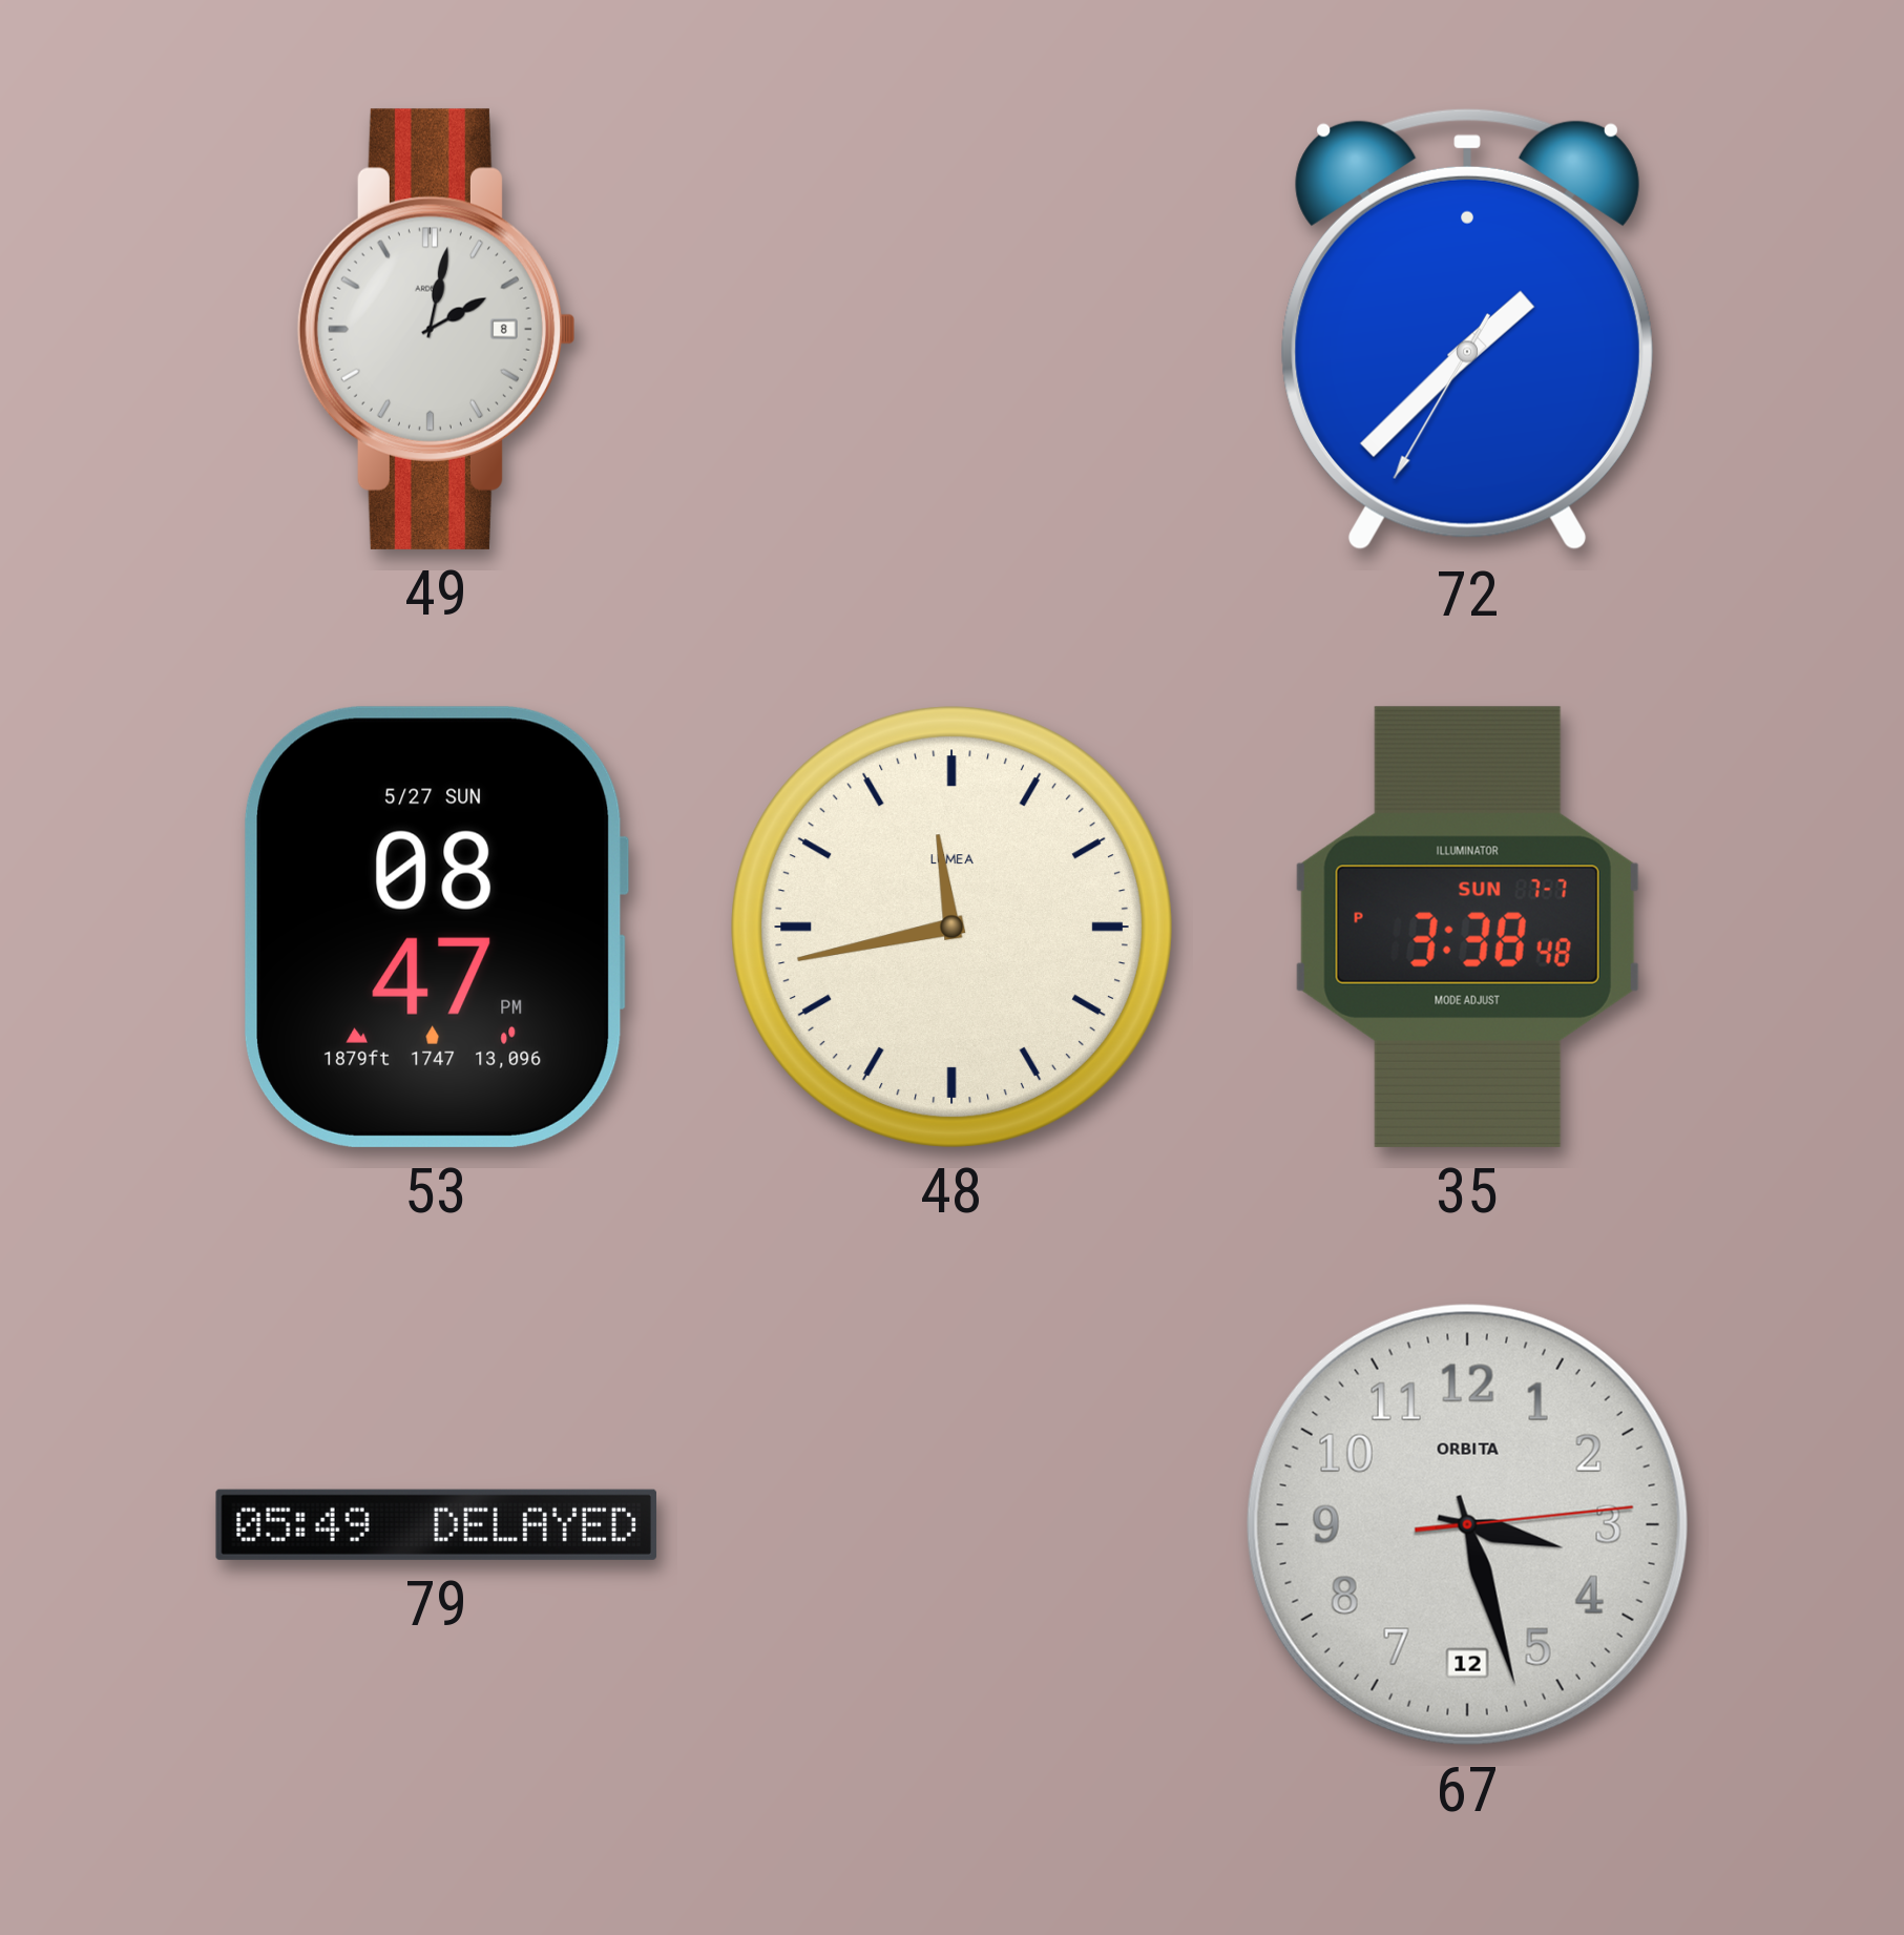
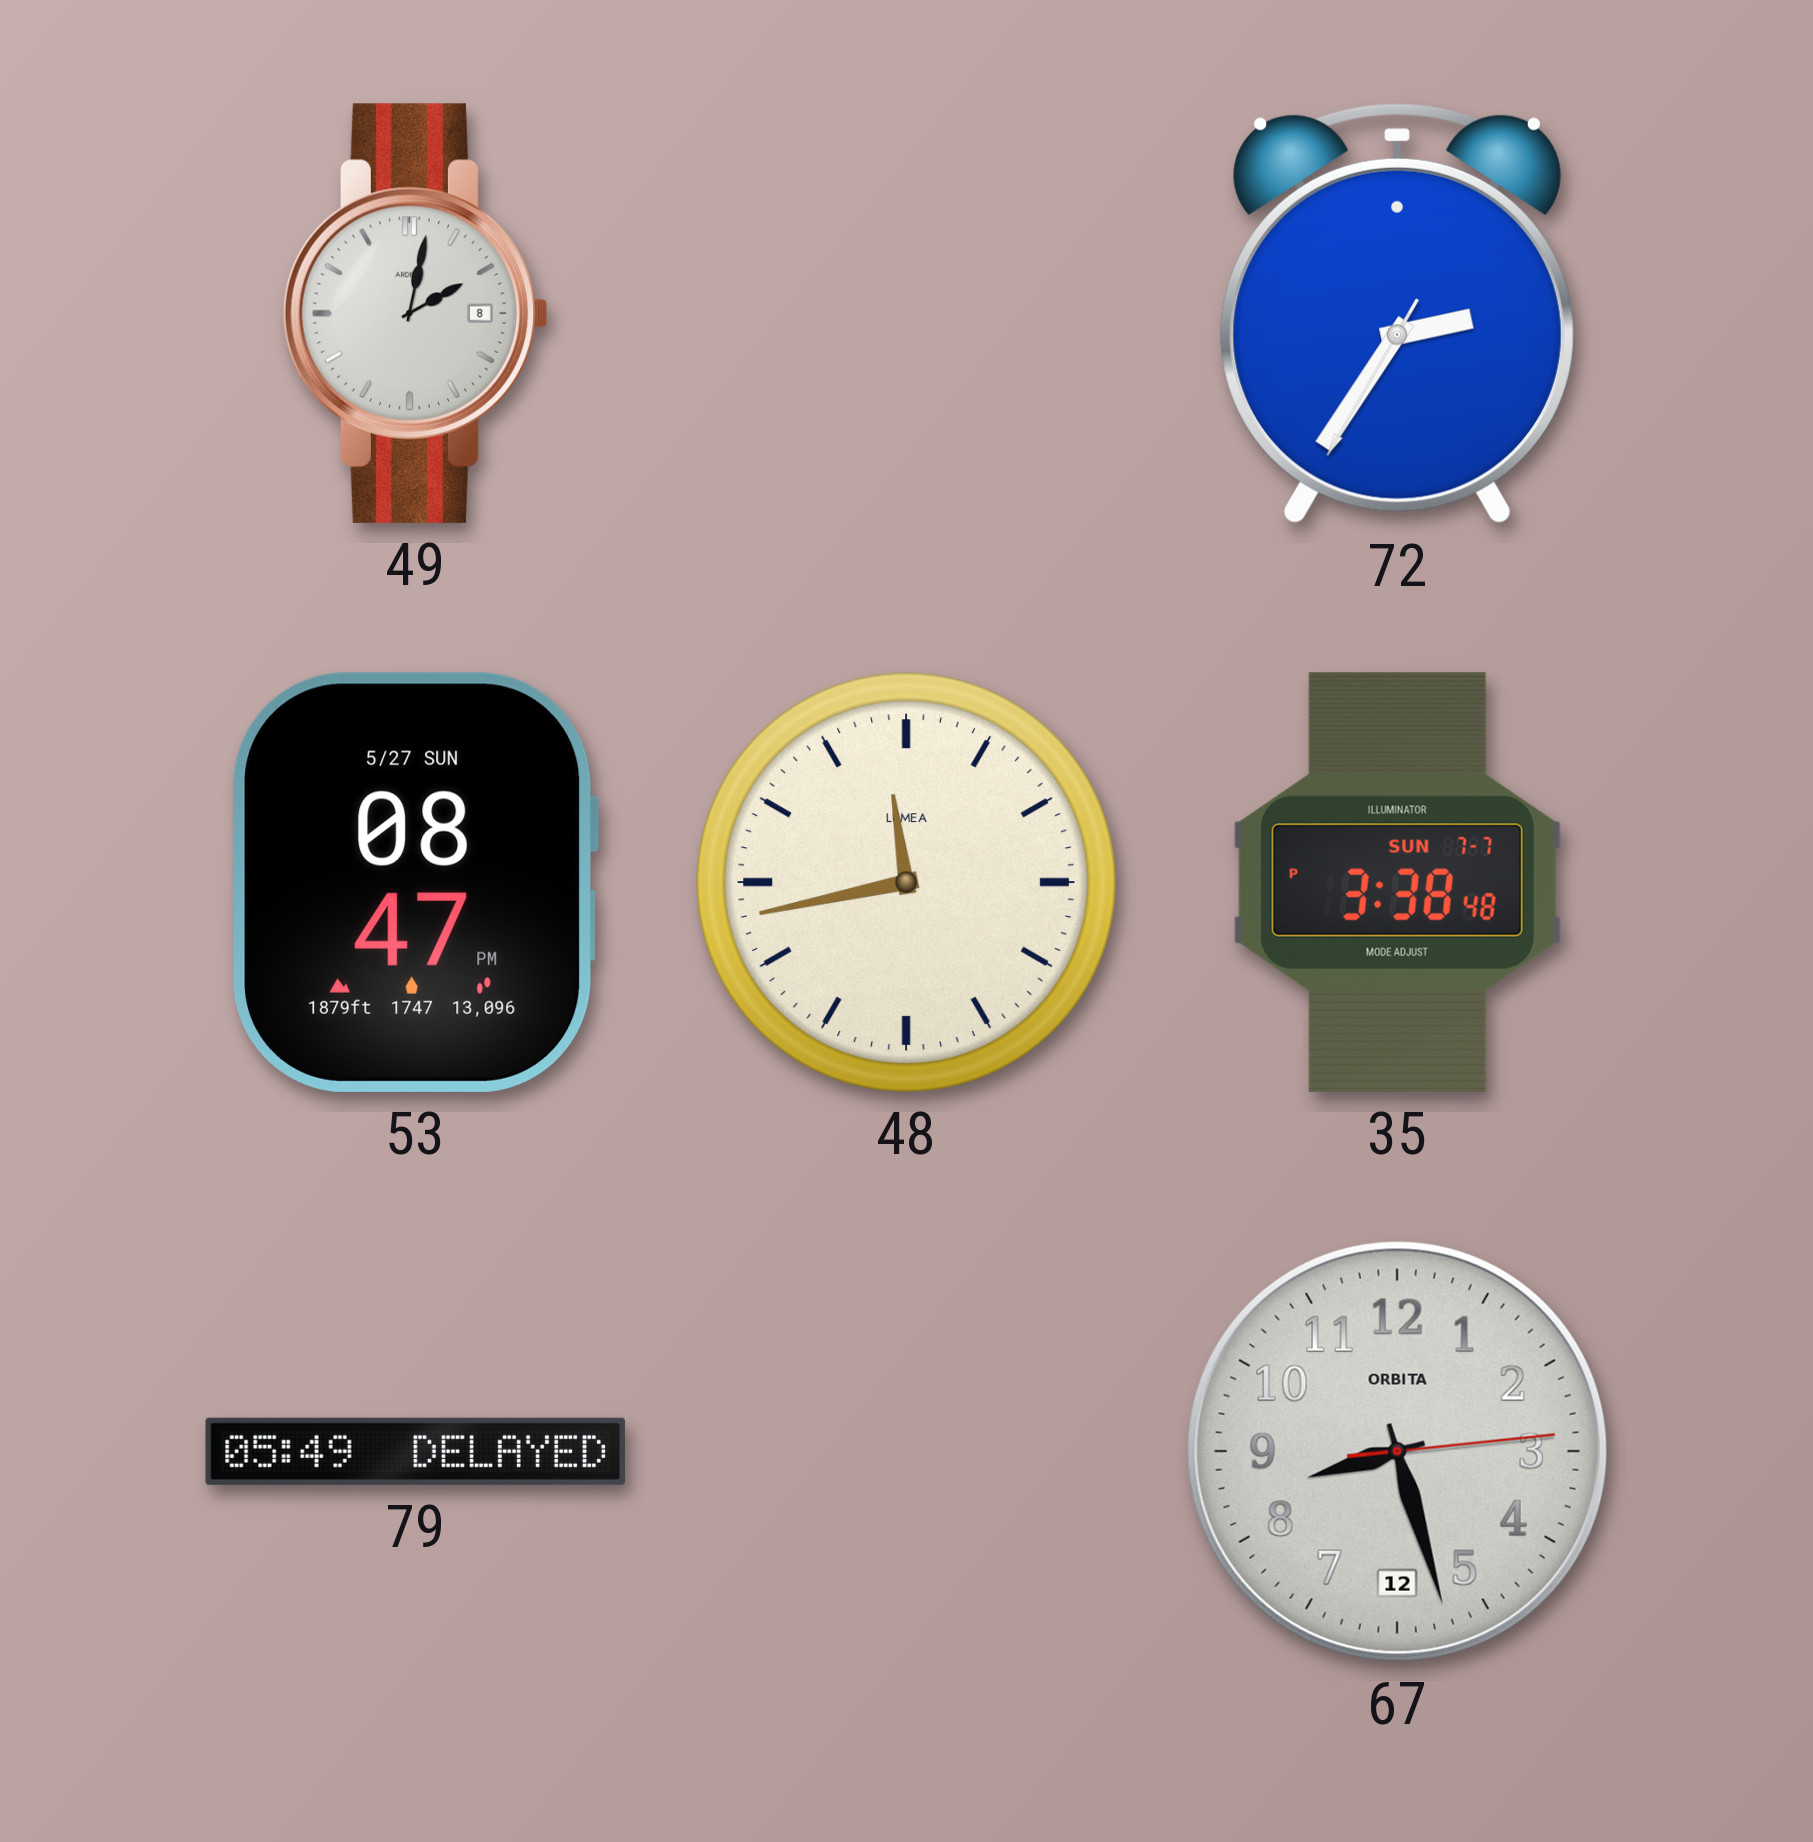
72: 1:37 -> 2:35 (1397, 314)
67: 3:27 -> 8:27 (1397, 1451)
